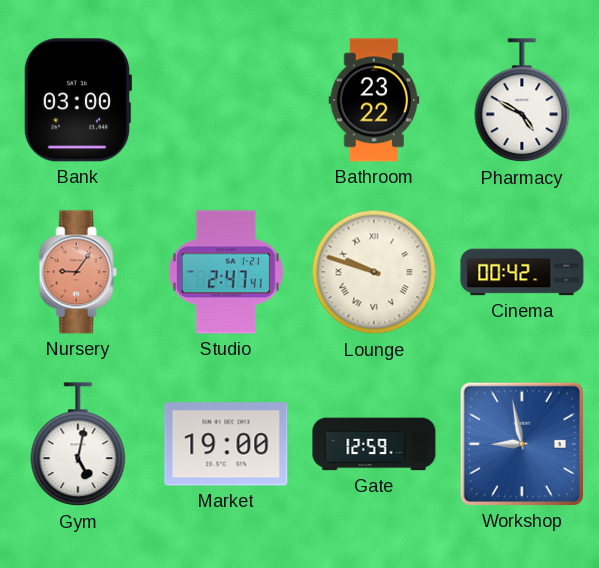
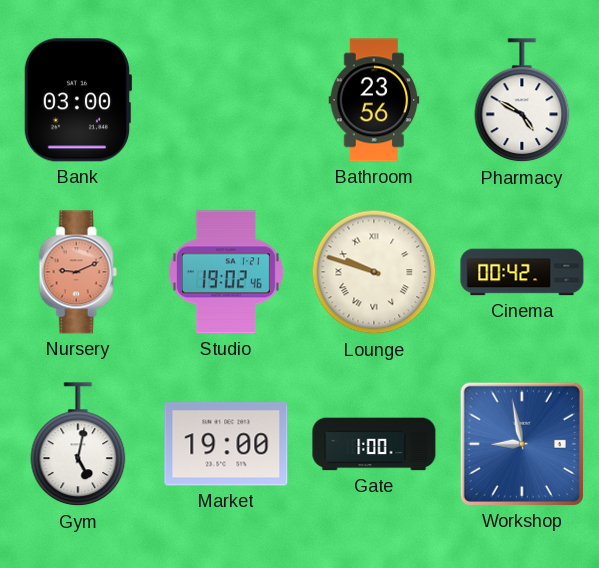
Bathroom: 23:22 -> 23:56 (374, 100)
Nursery: 9:06 -> 9:11 (78, 272)
Studio: 2:47 -> 19:02 (226, 272)
Gate: 12:59 -> 1:00 (374, 444)
